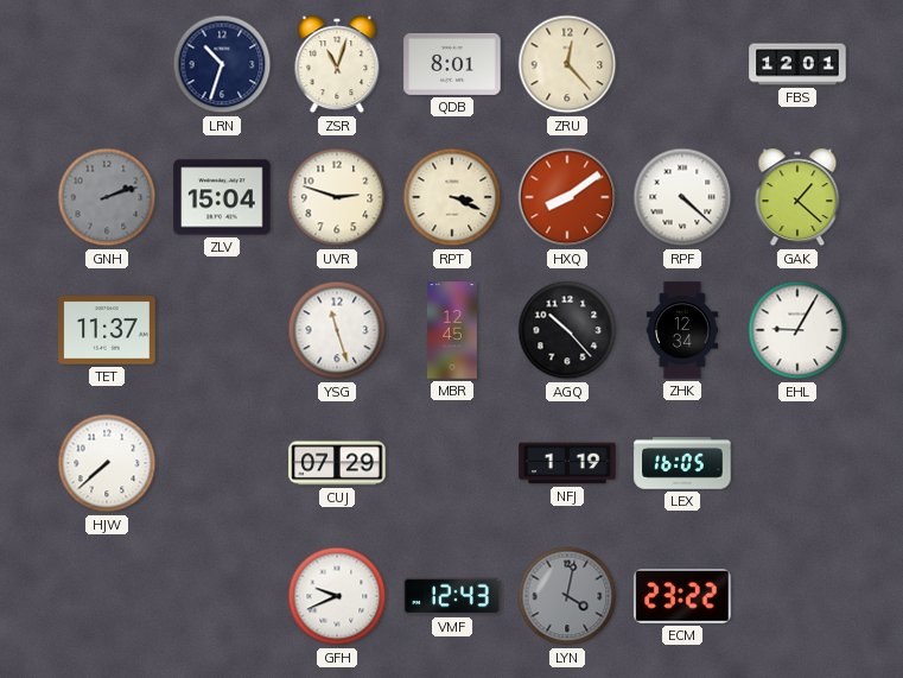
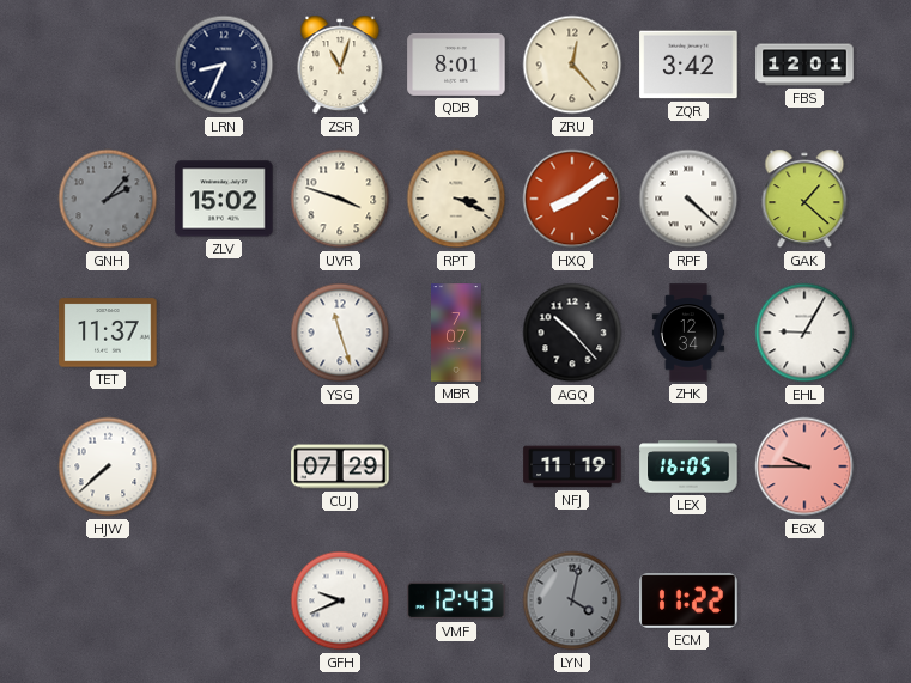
LRN: 10:33 -> 8:34 (224, 65)
ZQR: none -> 3:42 (688, 65)
GNH: 2:12 -> 2:07 (108, 199)
ZLV: 15:04 -> 15:02 (224, 199)
UVR: 2:48 -> 3:48 (340, 199)
MBR: 12:45 -> 7:07 (457, 333)
NFJ: 1:19 -> 11:19 (572, 466)
EGX: none -> 9:45 (804, 466)
ECM: 23:22 -> 11:22 (688, 602)
